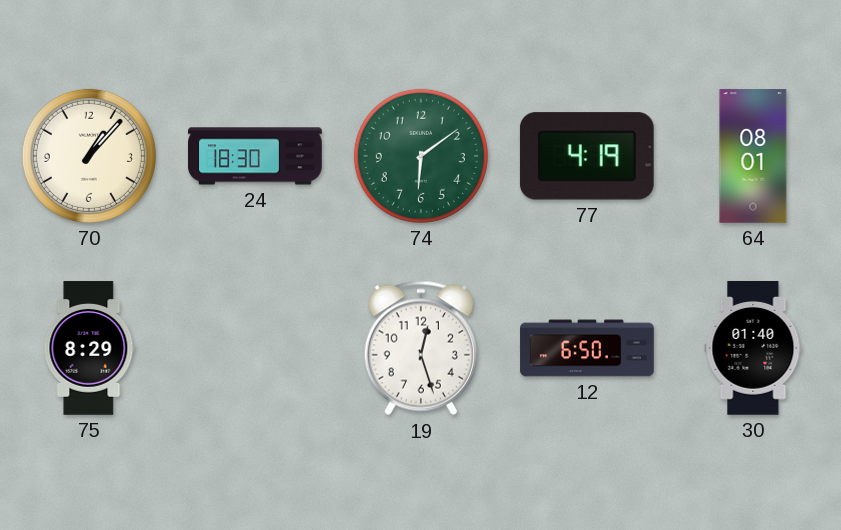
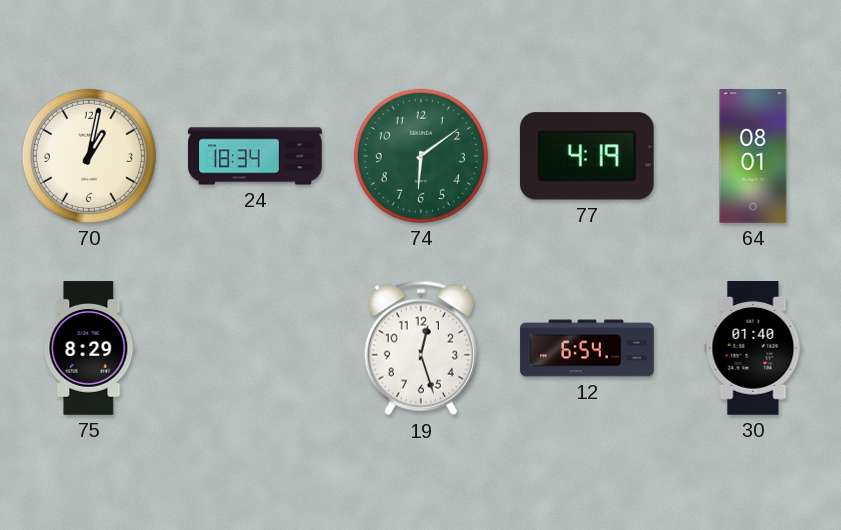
70: 1:07 -> 1:02 (89, 156)
24: 18:30 -> 18:34 (255, 156)
12: 6:50 -> 6:54 (587, 348)
